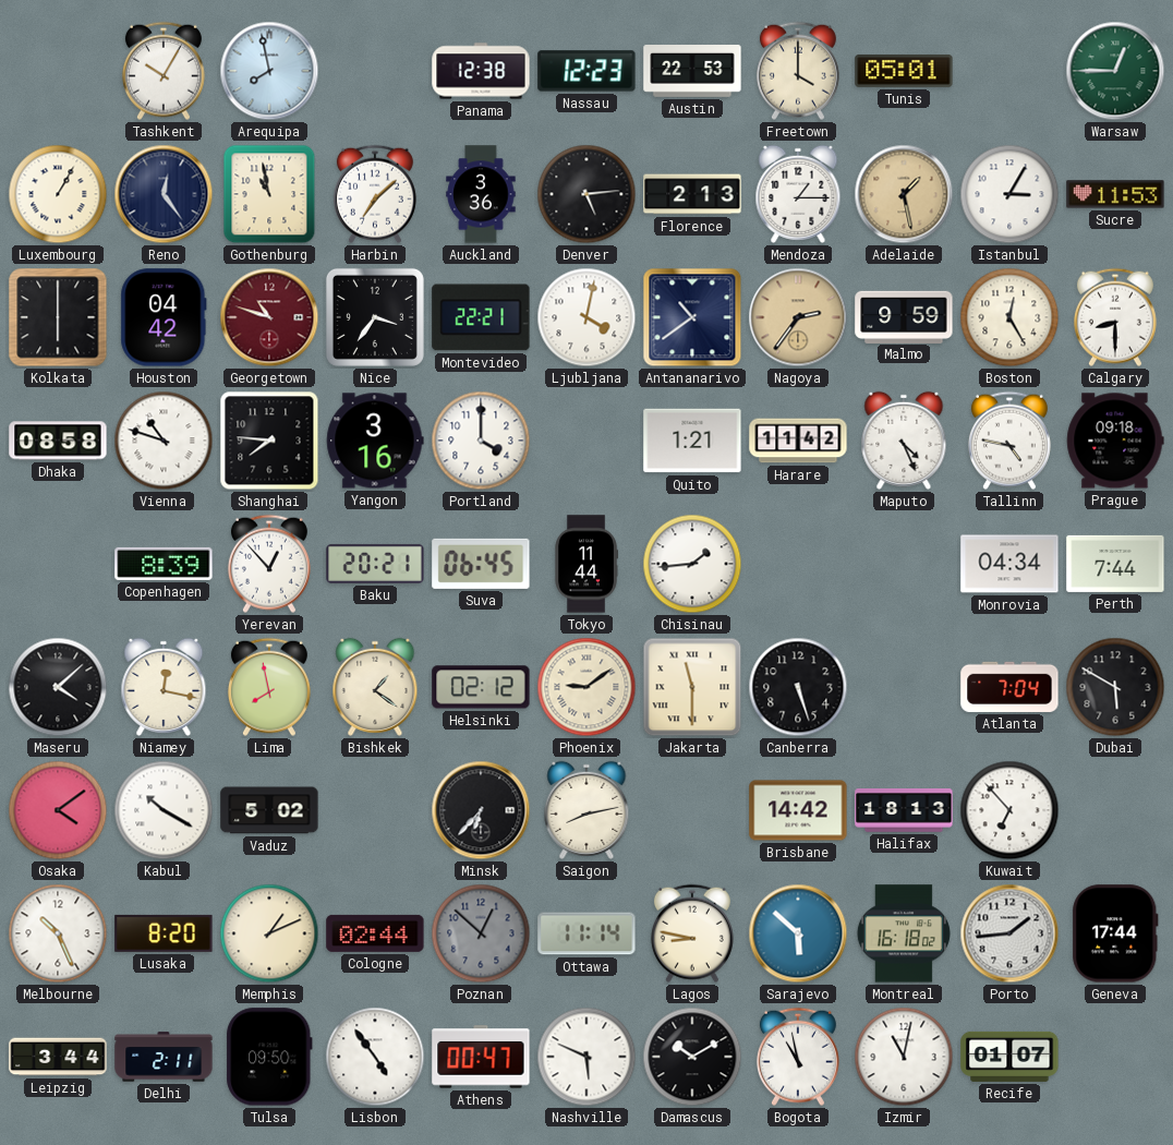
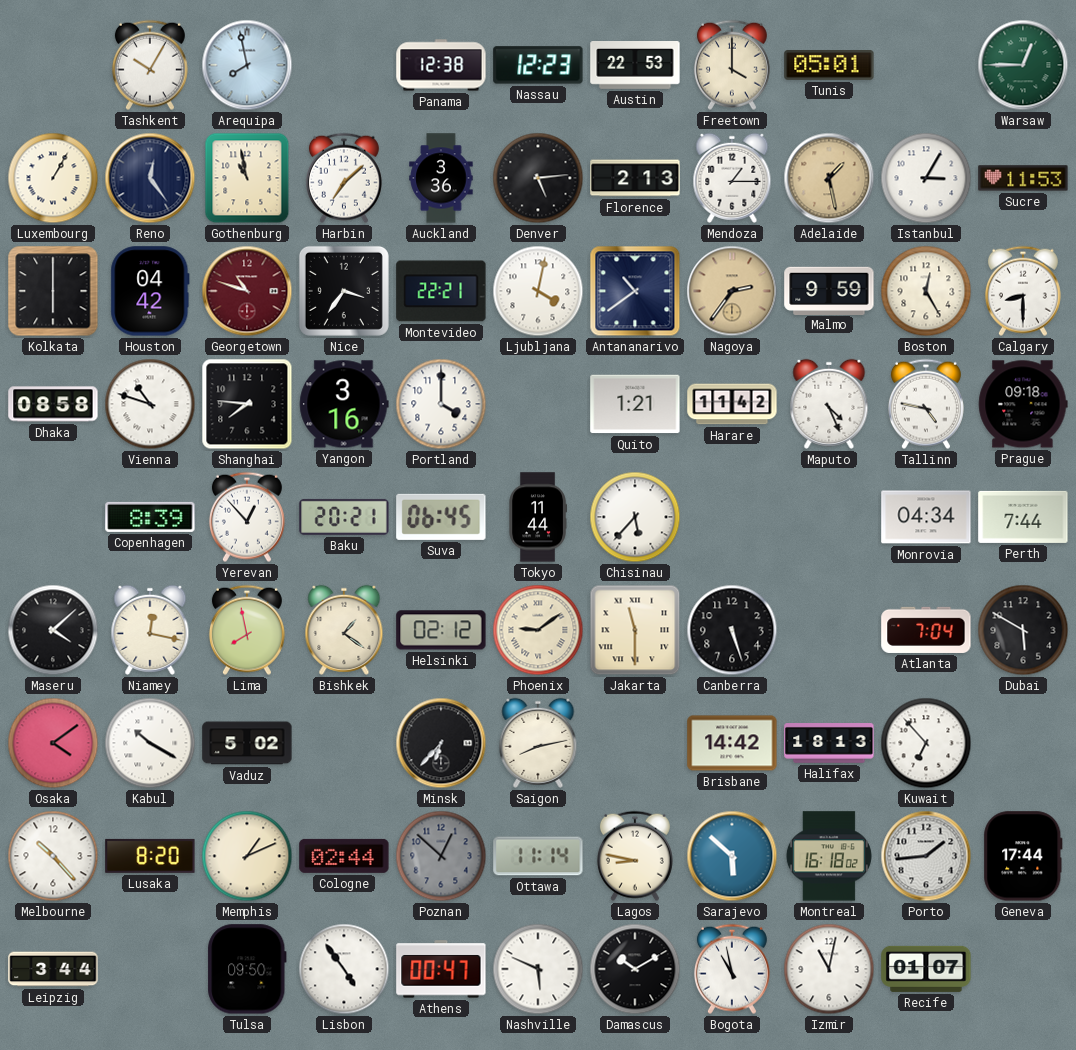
Chisinau: 1:44 -> 5:37 (635, 517)
Melbourne: 10:26 -> 10:23 (53, 856)
Delhi: 2:11 -> none (164, 1057)
